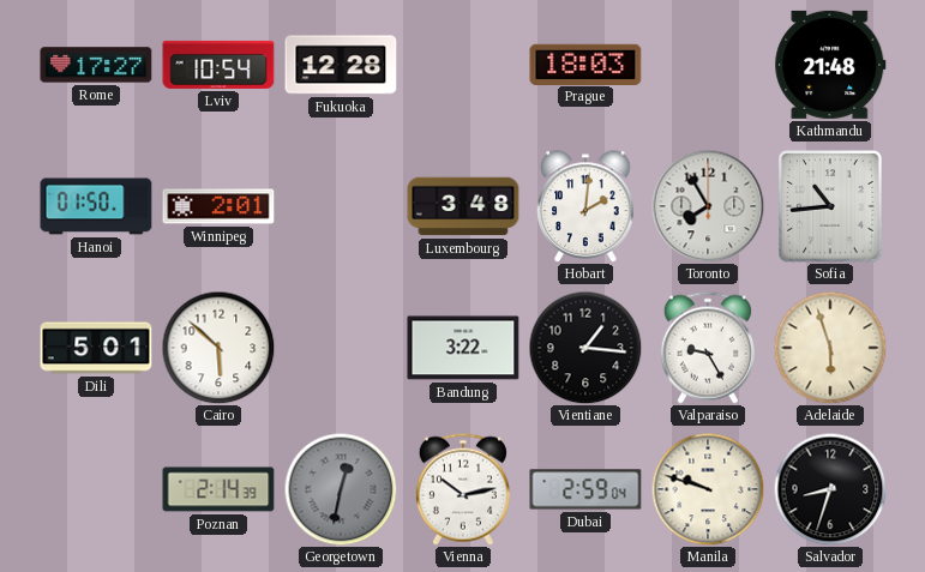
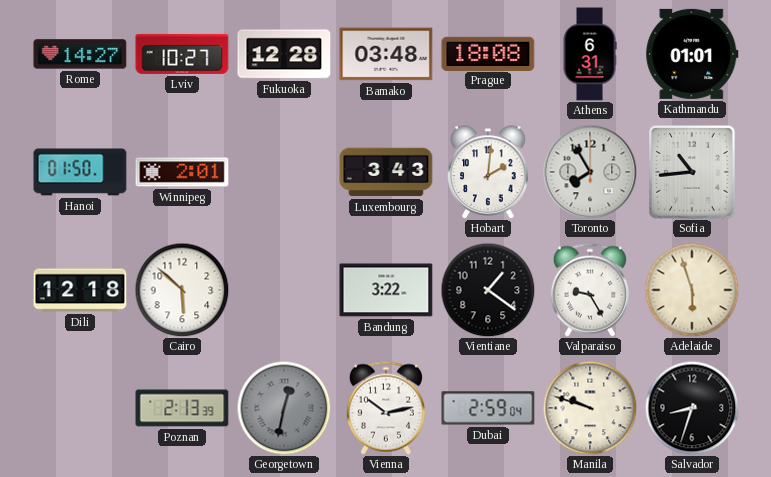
Rome: 17:27 -> 14:27 (80, 54)
Lviv: 10:54 -> 10:27 (182, 54)
Bamako: none -> 03:48 (386, 54)
Prague: 18:03 -> 18:08 (488, 53)
Athens: none -> 6:31 (590, 54)
Kathmandu: 21:48 -> 01:01 (692, 54)
Luxembourg: 3:48 -> 3:43 (386, 172)
Dili: 5:01 -> 12:18 (80, 290)
Vientiane: 1:16 -> 1:21 (488, 290)
Poznan: 2:14 -> 2:13 (182, 408)
